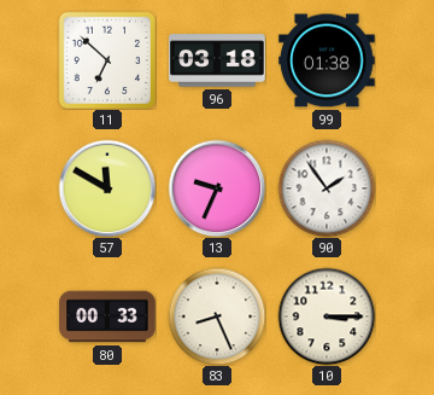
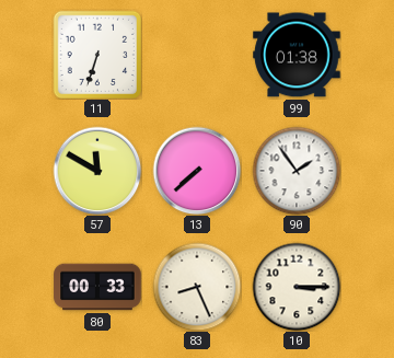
11: 6:52 -> 6:33 (96, 54)
96: 03:18 -> none (217, 60)
13: 9:34 -> 7:38 (197, 171)
